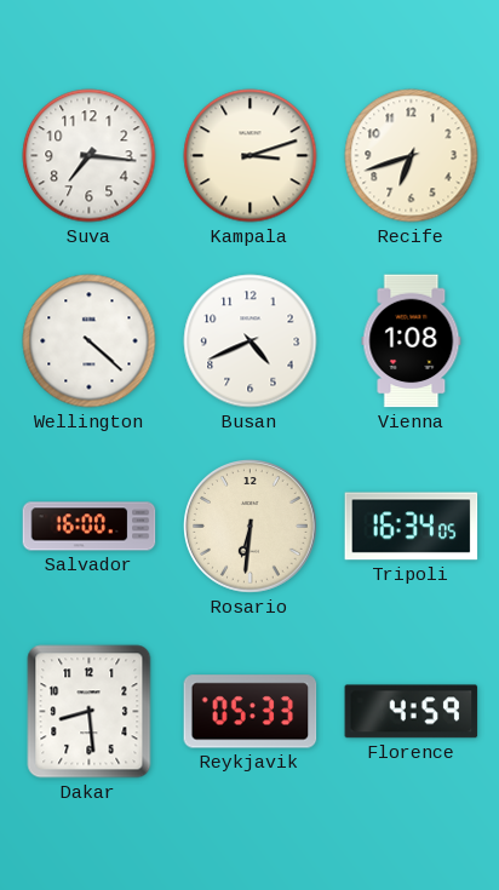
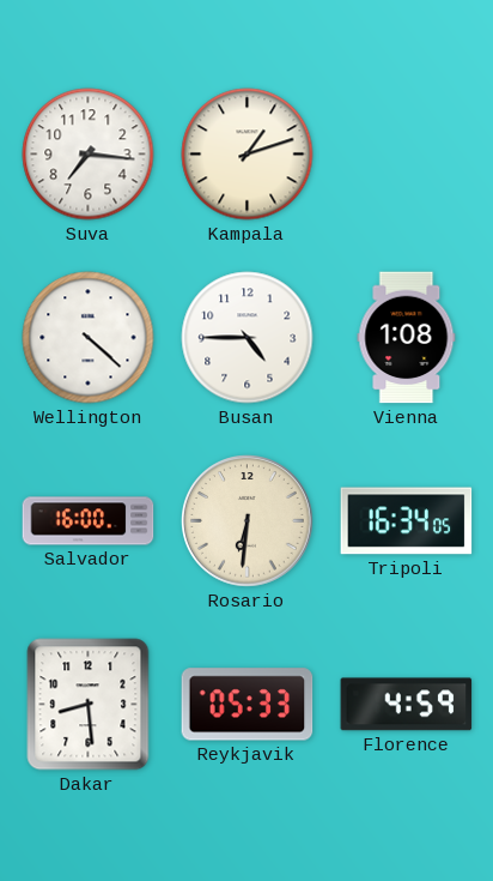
Kampala: 3:12 -> 1:12 (248, 155)
Recife: 6:42 -> none (412, 156)
Busan: 4:41 -> 4:45 (248, 338)
